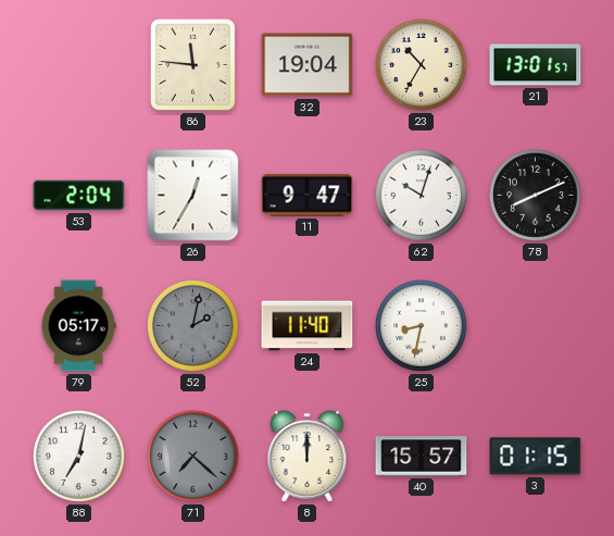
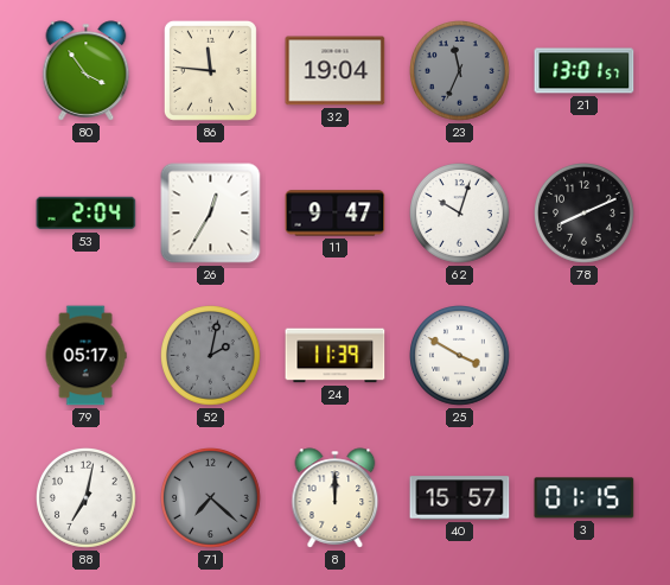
80: none -> 3:54 (87, 71)
23: 10:35 -> 11:34 (460, 71)
23 dial: cream -> grey (460, 71)
24: 11:40 -> 11:39 (336, 356)
25: 8:32 -> 3:50 (460, 356)
